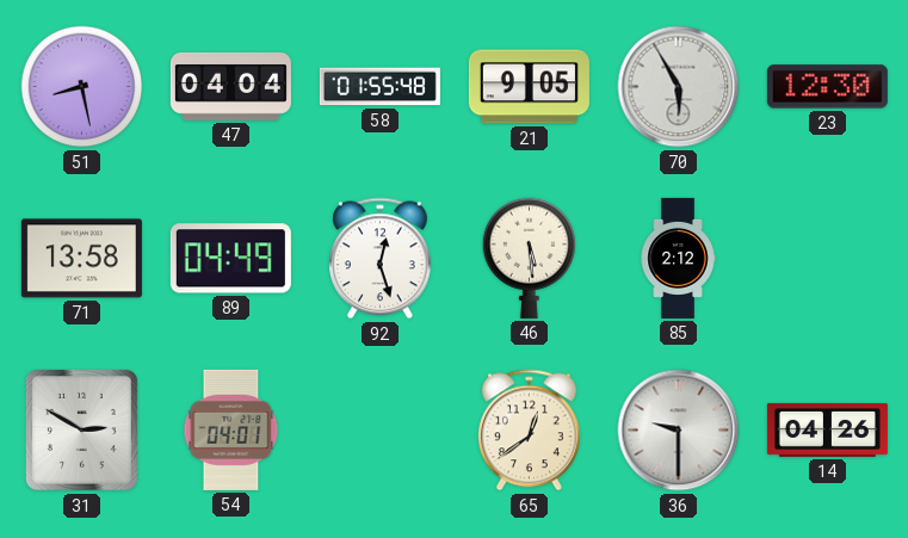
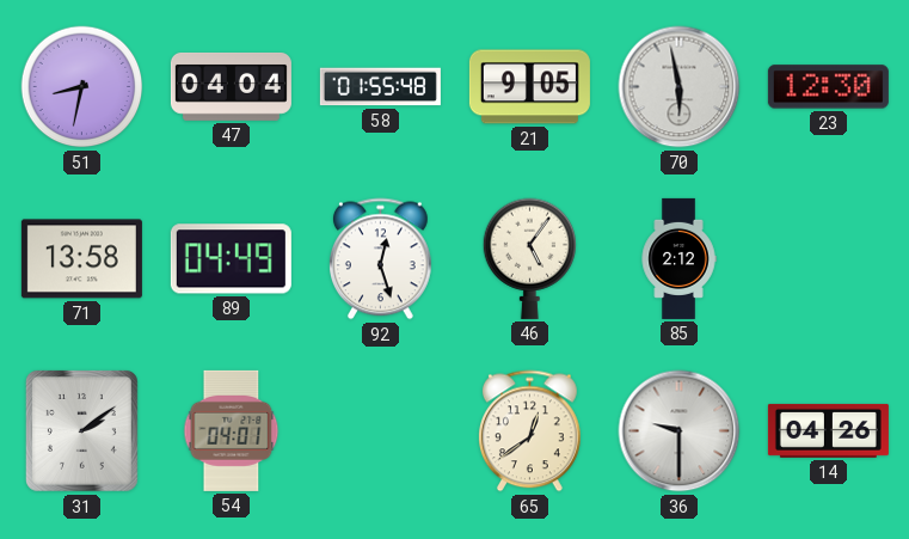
51: 8:28 -> 8:32 (82, 87)
70: 5:55 -> 5:58 (680, 87)
46: 5:29 -> 5:06 (529, 258)
31: 2:50 -> 2:09 (81, 430)
